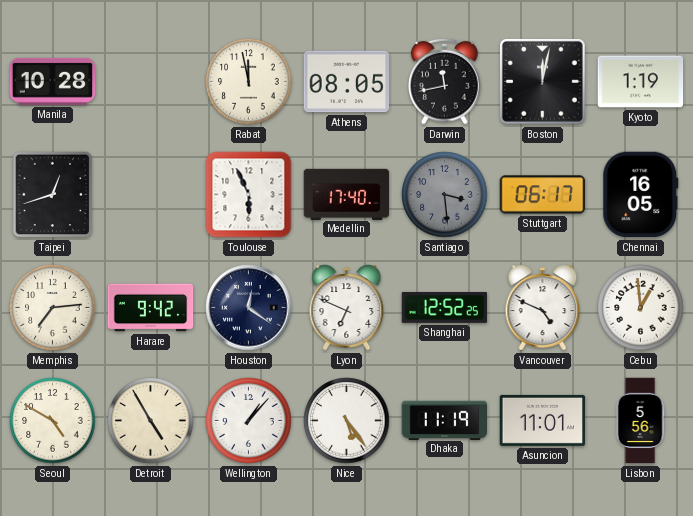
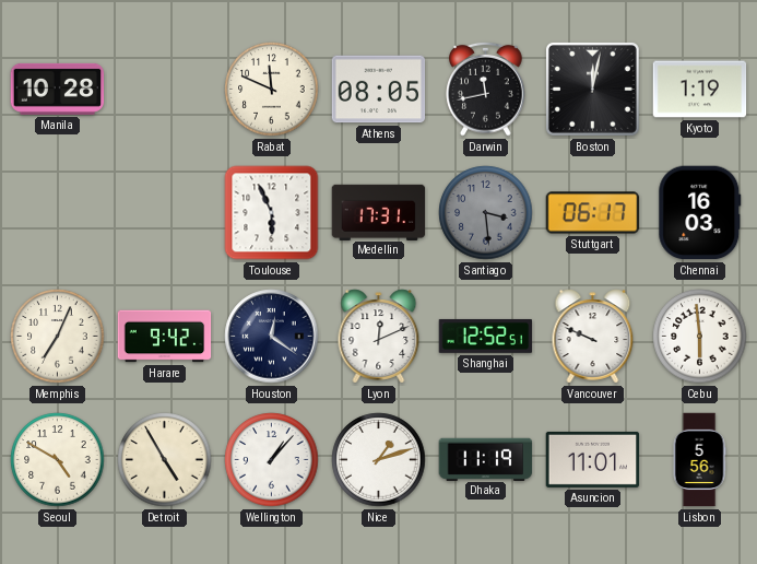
Rabat: 11:58 -> 11:49 (272, 90)
Taipei: 12:42 -> none (53, 195)
Medellin: 17:40 -> 17:31 (379, 212)
Chennai: 16:05 -> 16:03 (700, 213)
Memphis: 7:14 -> 7:04 (58, 337)
Lyon: 6:49 -> 12:11 (379, 337)
Shanghai: 12:52:25 -> 12:52:51 (486, 336)
Vancouver: 4:49 -> 9:49 (593, 337)
Cebu: 12:59 -> 5:59 (700, 337)
Nice: 5:24 -> 1:12 (379, 460)
